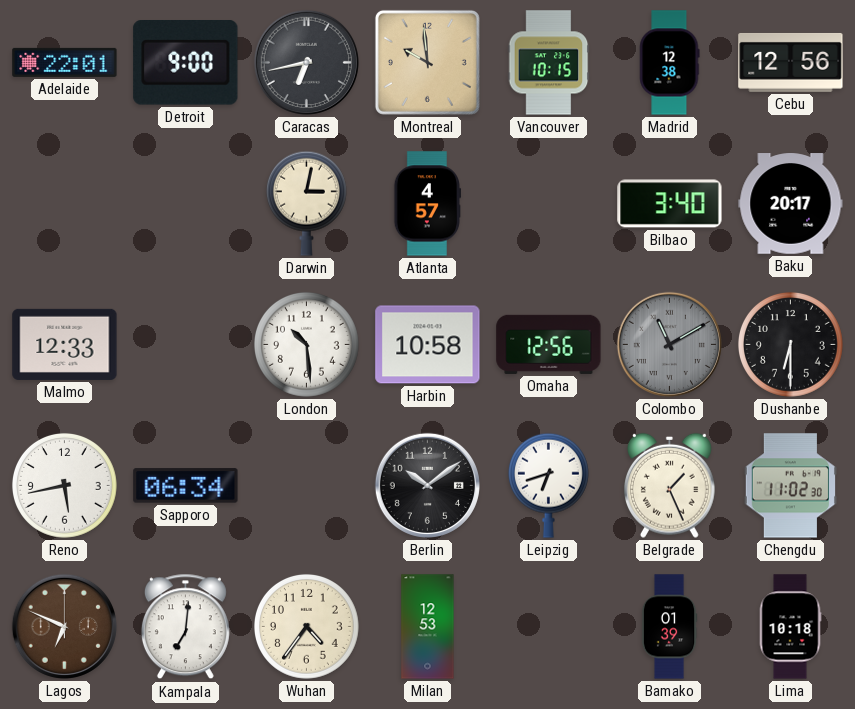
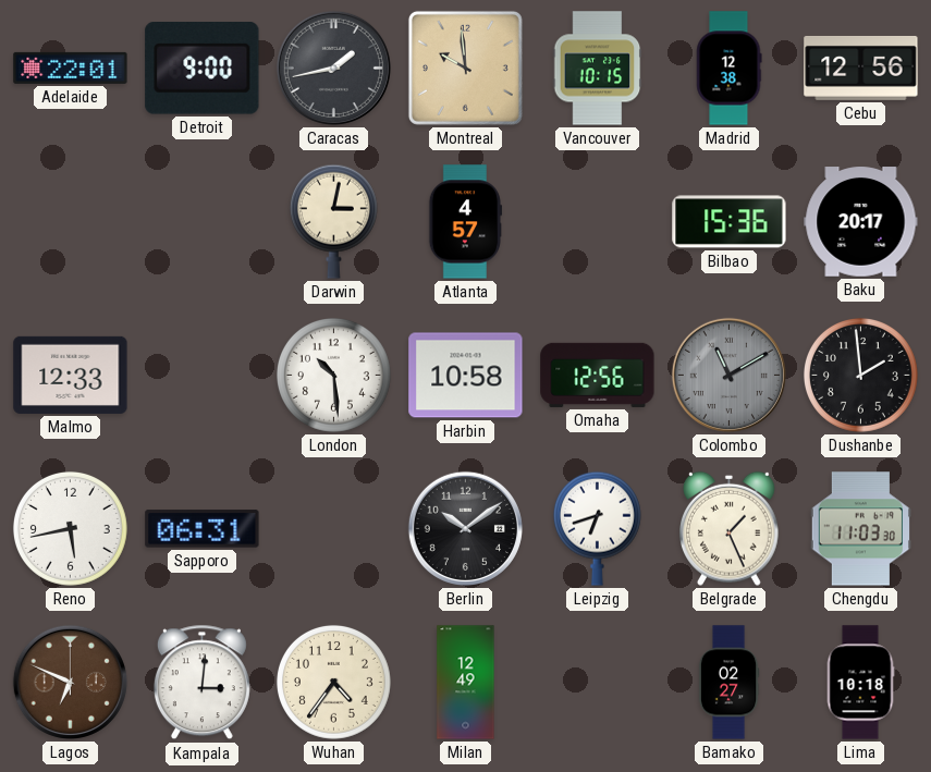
Caracas: 6:43 -> 1:43 (333, 68)
Bilbao: 3:40 -> 15:36 (730, 222)
Dushanbe: 6:30 -> 1:59 (860, 375)
Sapporo: 06:34 -> 06:31 (203, 529)
Chengdu: 11:02 -> 11:03 (860, 529)
Kampala: 7:01 -> 3:01 (201, 683)
Milan: 12:53 -> 12:49 (466, 683)
Bamako: 01:39 -> 02:27 (728, 683)
